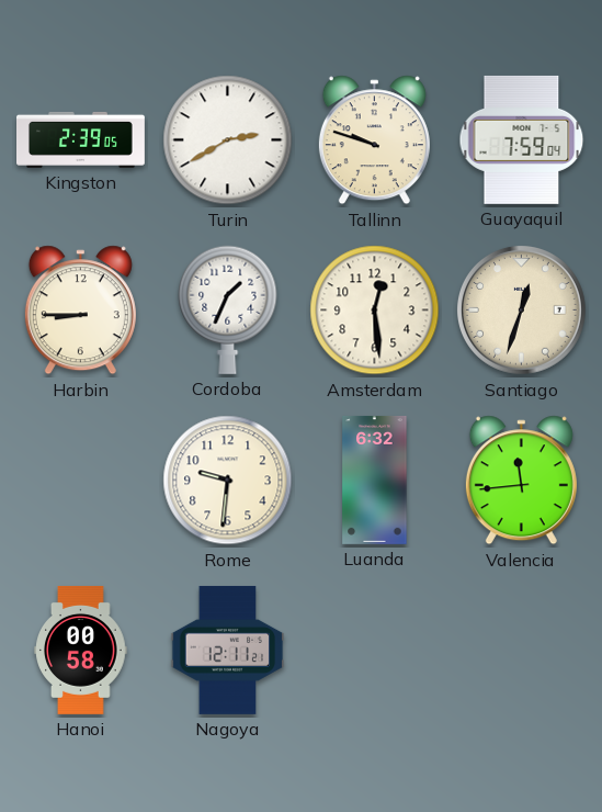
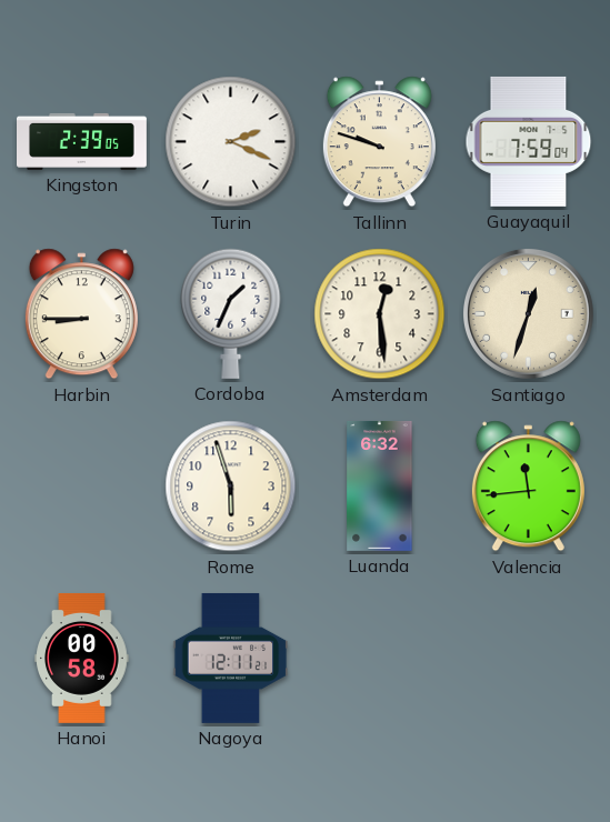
Turin: 2:40 -> 2:19 (231, 142)
Rome: 9:31 -> 5:57 (231, 487)
